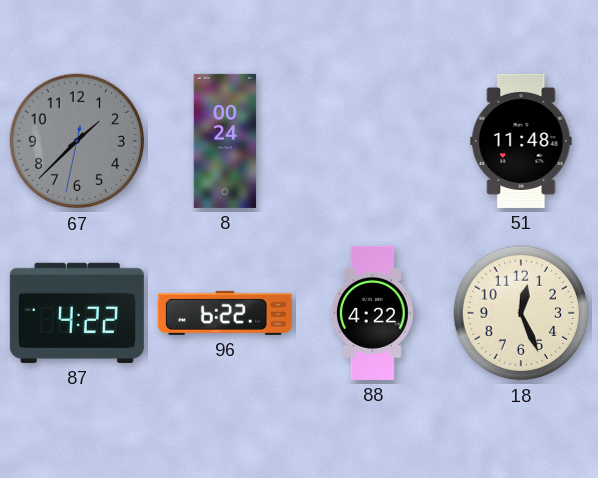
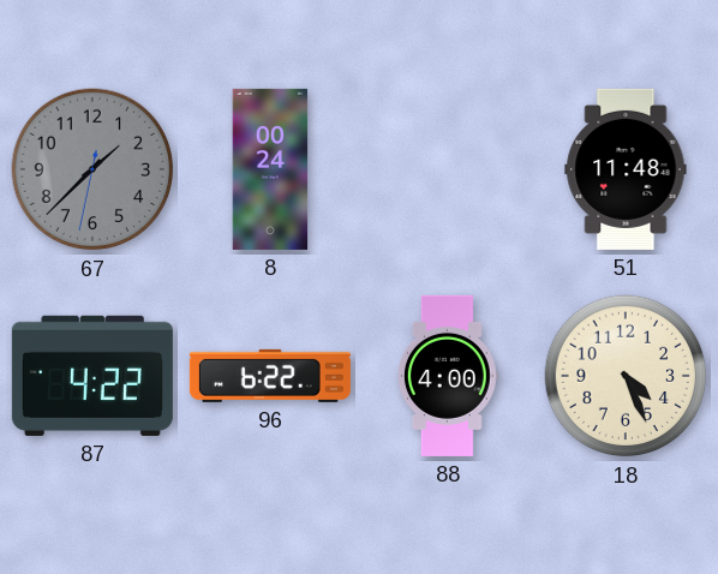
88: 4:22 -> 4:00 (448, 376)
18: 12:26 -> 4:26 (626, 376)
